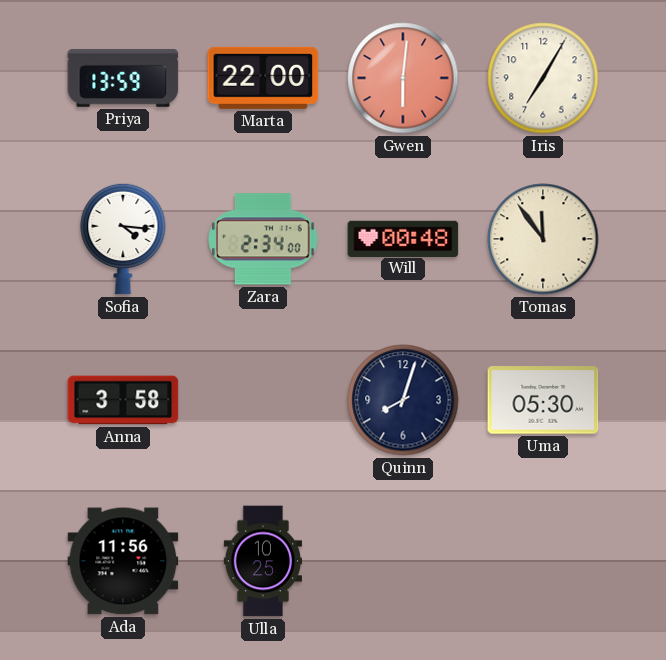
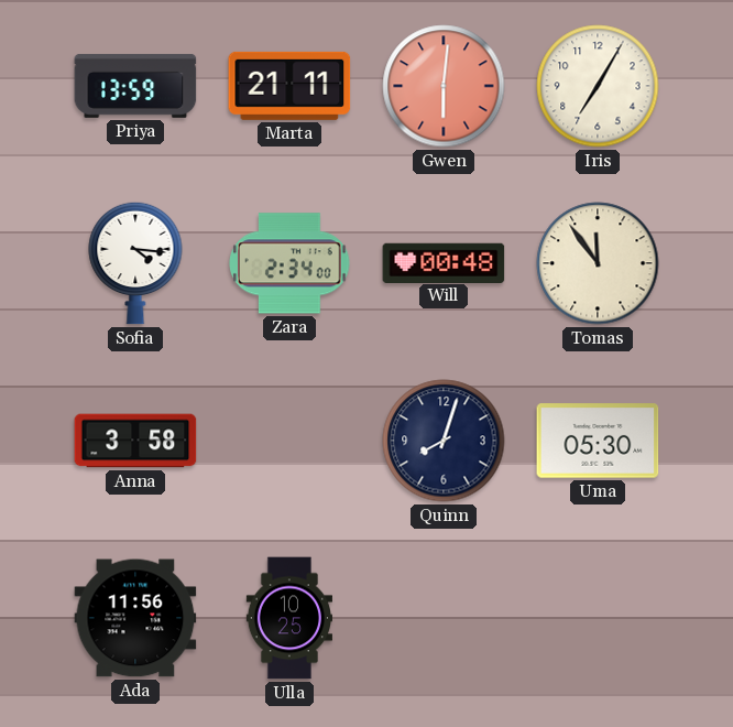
Marta: 22:00 -> 21:11 (289, 86)
